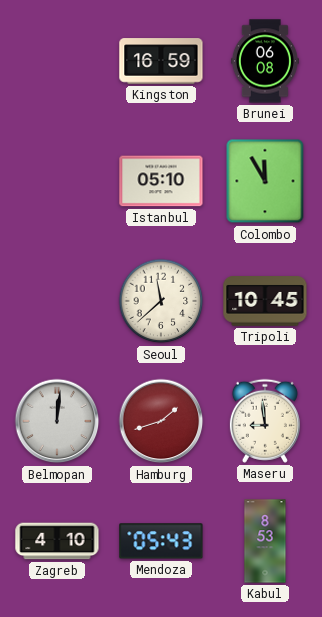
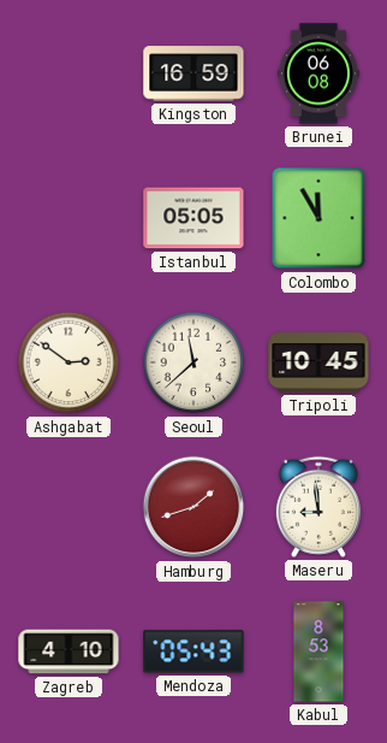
Istanbul: 05:10 -> 05:05 (194, 218)
Ashgabat: none -> 2:51 (69, 362)
Belmopan: 12:01 -> none (57, 421)
